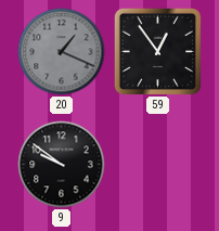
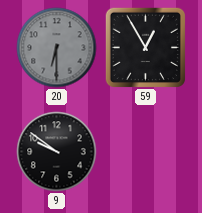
20: 1:19 -> 6:30 (57, 48)
59: 12:54 -> 12:55 (145, 47)
